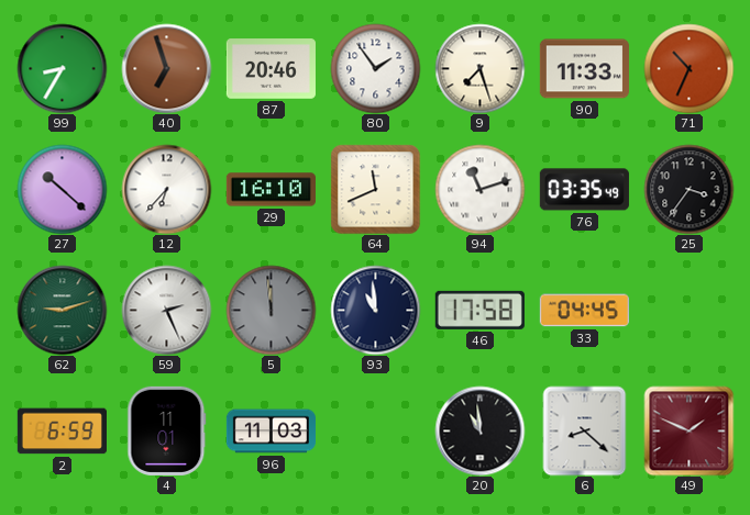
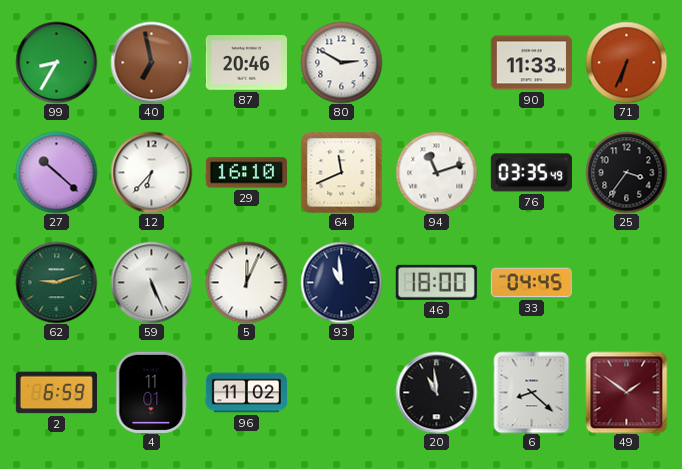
40: 6:57 -> 6:58 (151, 62)
80: 1:54 -> 2:50 (341, 62)
9: 7:27 -> none (479, 68)
71: 10:34 -> 6:34 (626, 62)
59: 2:26 -> 5:26 (151, 282)
5: 11:59 -> 12:04 (246, 282)
5 dial: grey -> white (246, 282)
46: 17:58 -> 18:00 (436, 282)
96: 11:03 -> 11:02 (246, 393)
49: 1:49 -> 1:51 (626, 392)
